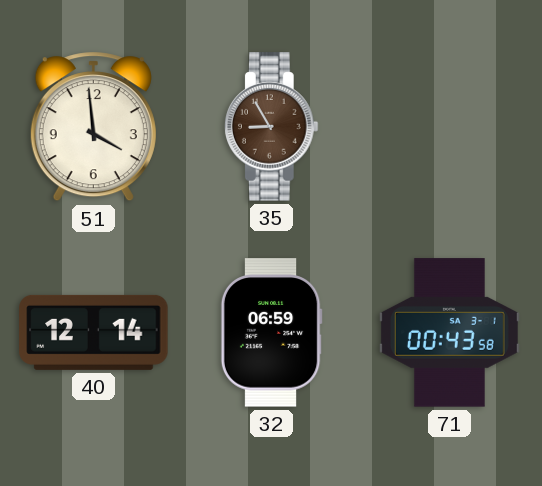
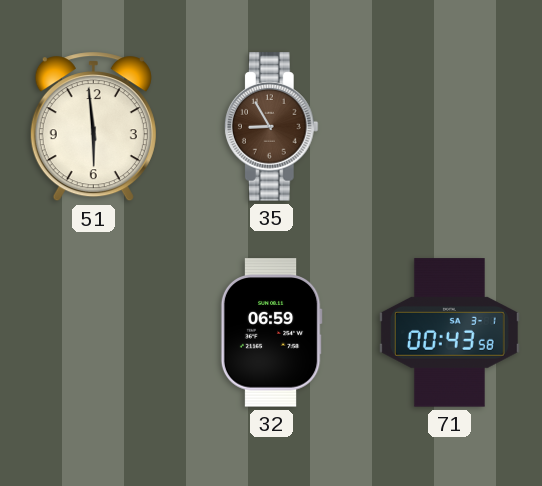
51: 3:59 -> 5:59 (93, 127)
40: 12:14 -> none (94, 332)
